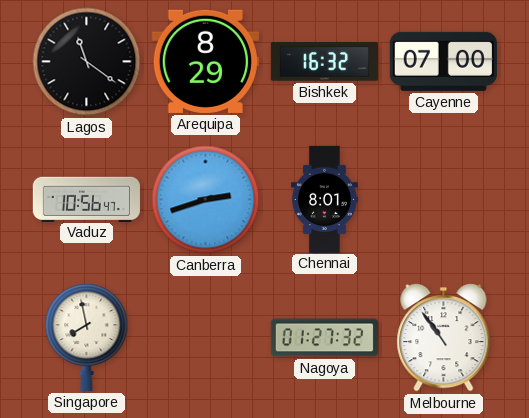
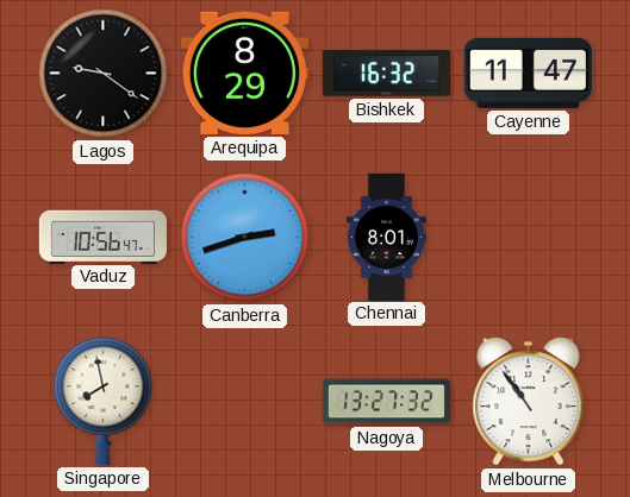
Lagos: 11:21 -> 9:21 (104, 74)
Cayenne: 07:00 -> 11:47 (528, 73)
Nagoya: 01:27 -> 13:27 (386, 402)
